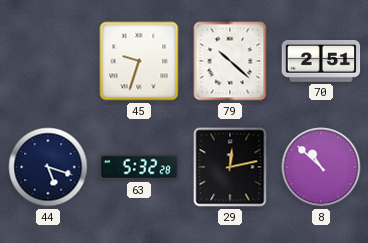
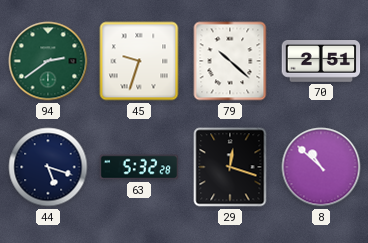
94: none -> 2:39 (48, 61)
29: 12:13 -> 12:18 (230, 167)
